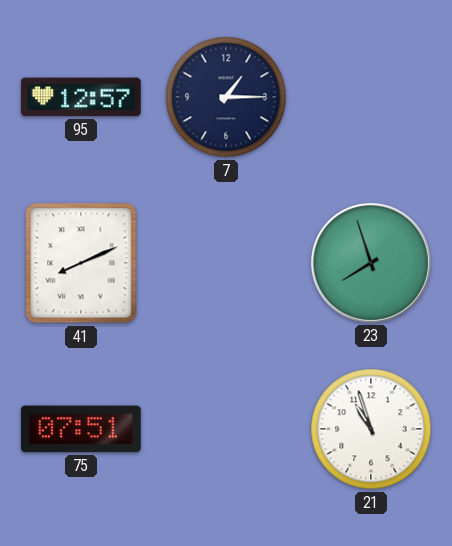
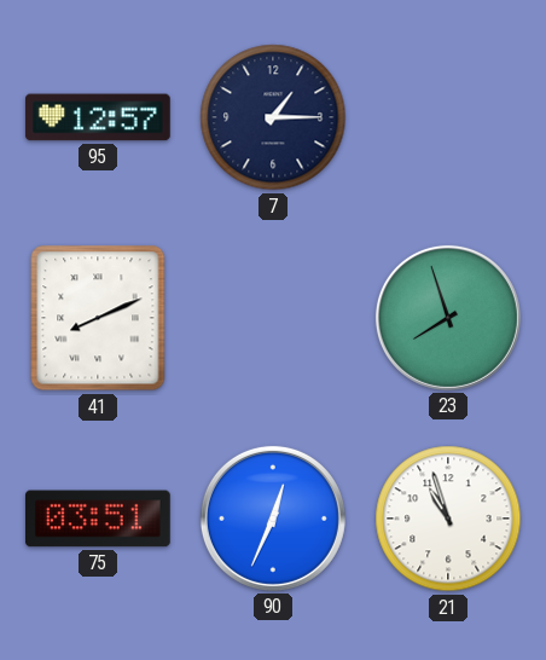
75: 07:51 -> 03:51 (98, 519)
90: none -> 12:34 (273, 519)
